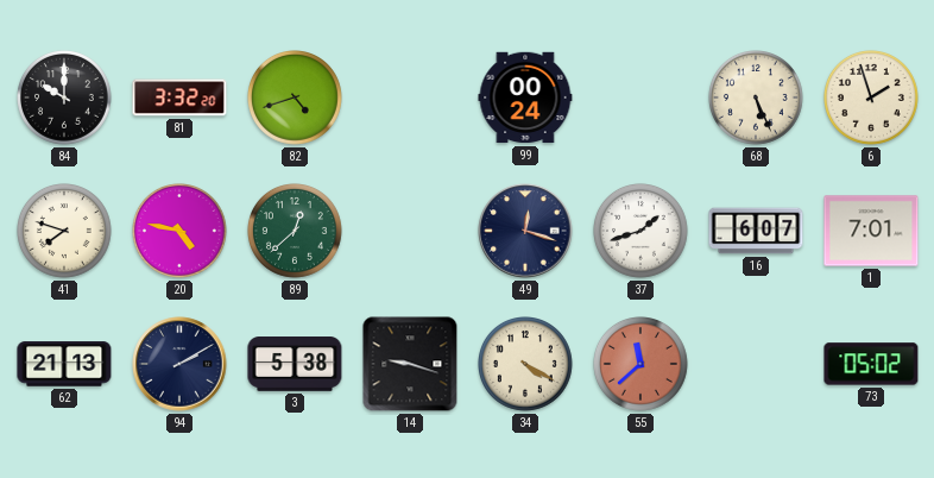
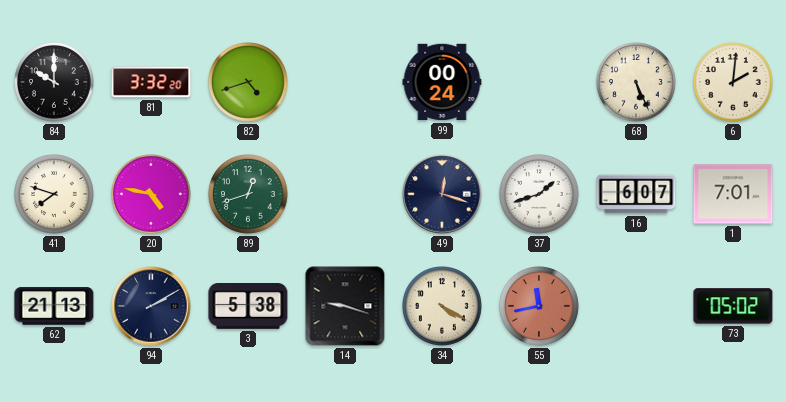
6: 1:57 -> 2:01 (734, 83)
89: 12:38 -> 12:42 (249, 195)
55: 11:38 -> 11:43 (540, 307)
